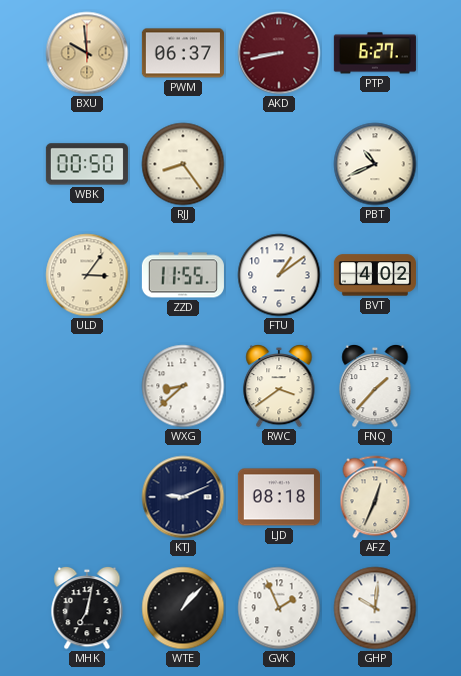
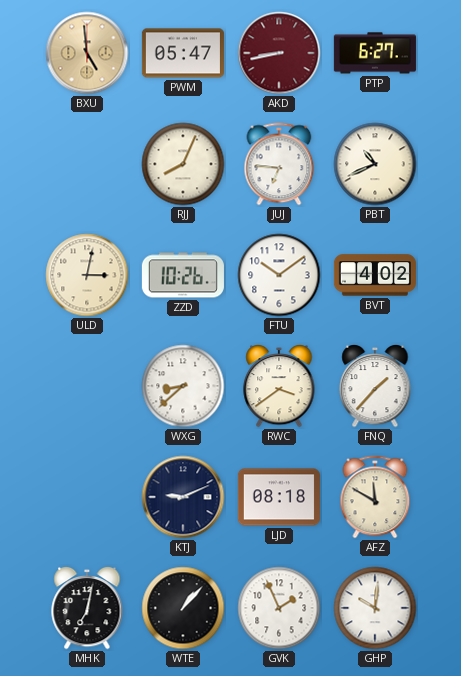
BXU: 9:59 -> 4:59 (87, 53)
PWM: 06:37 -> 05:47 (183, 53)
WBK: 00:50 -> none (87, 164)
RJJ: 8:24 -> 8:04 (183, 164)
JUJ: none -> 6:46 (279, 164)
ULD: 3:06 -> 3:02 (87, 275)
ZZD: 11:55 -> 10:26 (183, 275)
FTU: 1:09 -> 10:09 (279, 275)
AFZ: 12:34 -> 11:50 (375, 497)
